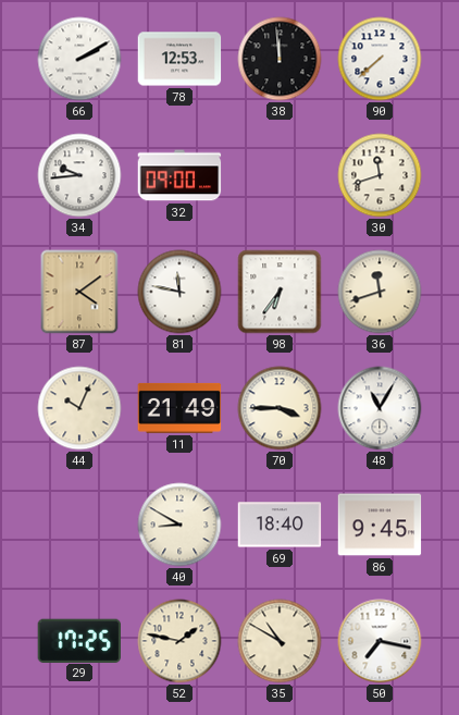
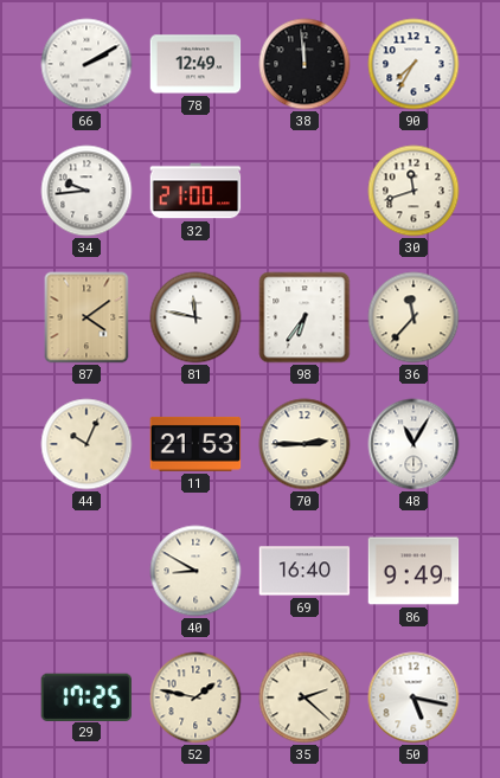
78: 12:53 -> 12:49 (195, 64)
90: 7:38 -> 7:35 (414, 64)
32: 09:00 -> 21:00 (195, 191)
36: 11:42 -> 11:37 (414, 317)
11: 21:49 -> 21:53 (195, 444)
70: 3:45 -> 2:45 (305, 444)
69: 18:40 -> 16:40 (305, 571)
86: 9:45 -> 9:49 (414, 571)
35: 10:50 -> 2:22 (305, 697)
50: 7:17 -> 5:17 (414, 697)
